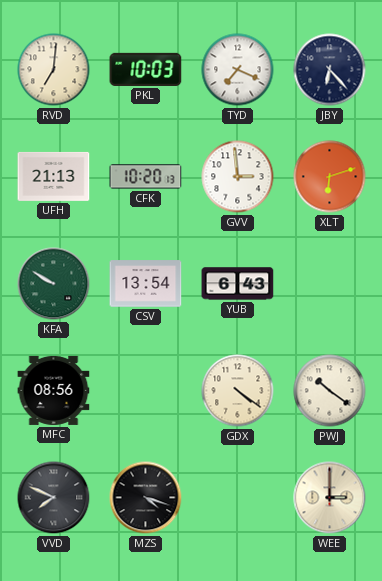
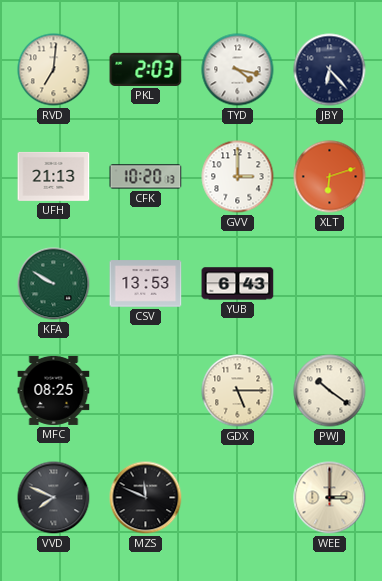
PKL: 10:03 -> 2:03 (146, 69)
TYD: 7:19 -> 4:17 (238, 70)
GVV: 2:59 -> 3:00 (238, 177)
CSV: 13:54 -> 13:53 (146, 284)
MFC: 08:56 -> 08:25 (54, 390)
GDX: 4:21 -> 5:15 (238, 391)
MZS: 4:18 -> 11:49 (146, 498)
